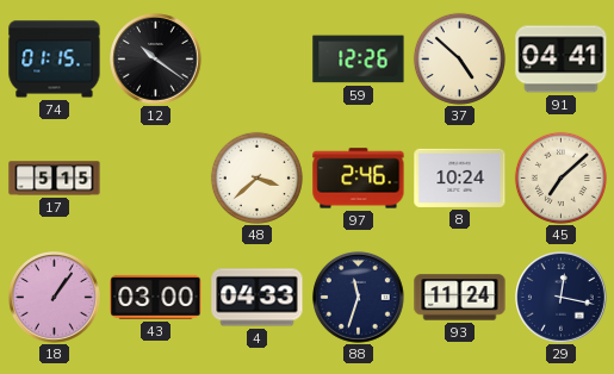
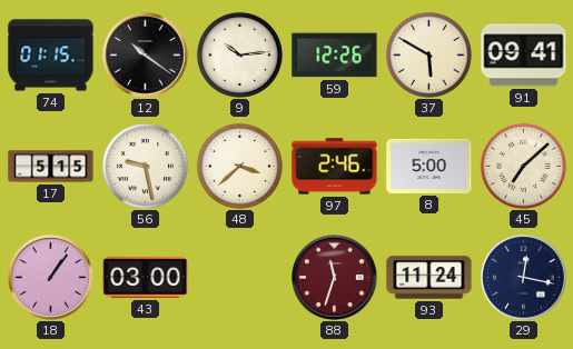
9: none -> 10:14 (239, 54)
37: 4:52 -> 5:50 (428, 54)
91: 04:41 -> 09:41 (524, 56)
56: none -> 9:28 (145, 166)
8: 10:24 -> 5:00 (429, 166)
4: 04:33 -> none (258, 298)
88 dial: navy -> burgundy (335, 278)
